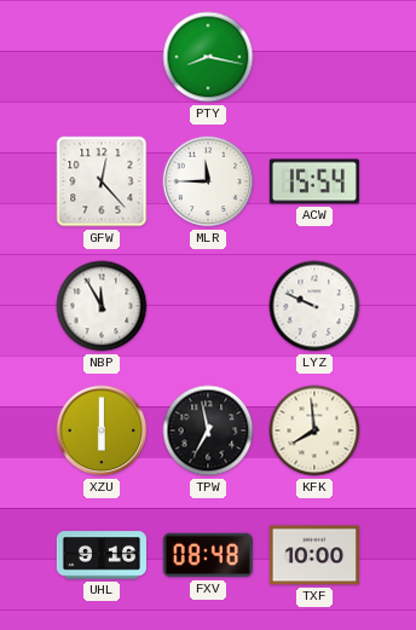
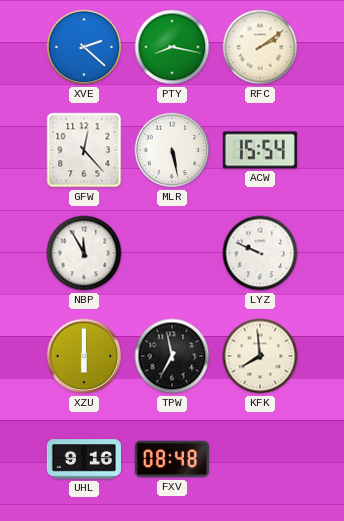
XVE: none -> 2:22 (84, 47)
RFC: none -> 2:09 (260, 47)
MLR: 11:45 -> 5:28 (172, 150)
TXF: 10:00 -> none (314, 555)
